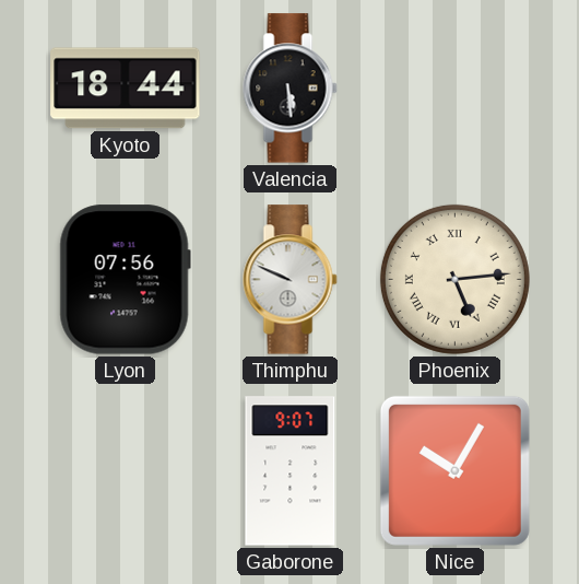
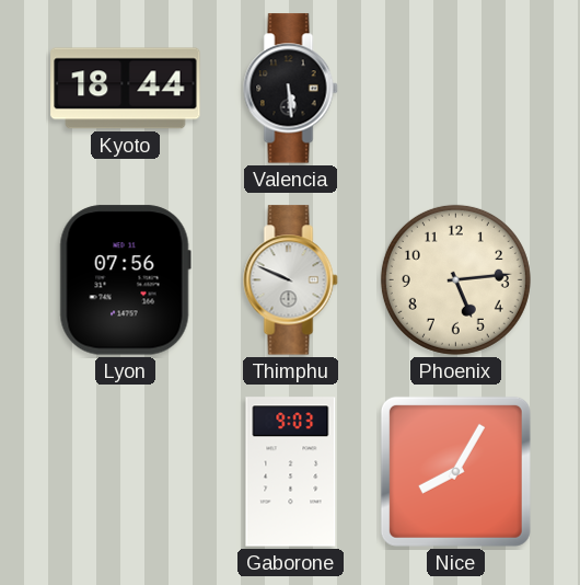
Phoenix numerals: Roman -> Arabic (455, 279)
Gaborone: 9:07 -> 9:03 (291, 472)
Nice: 10:05 -> 8:05 (455, 471)
